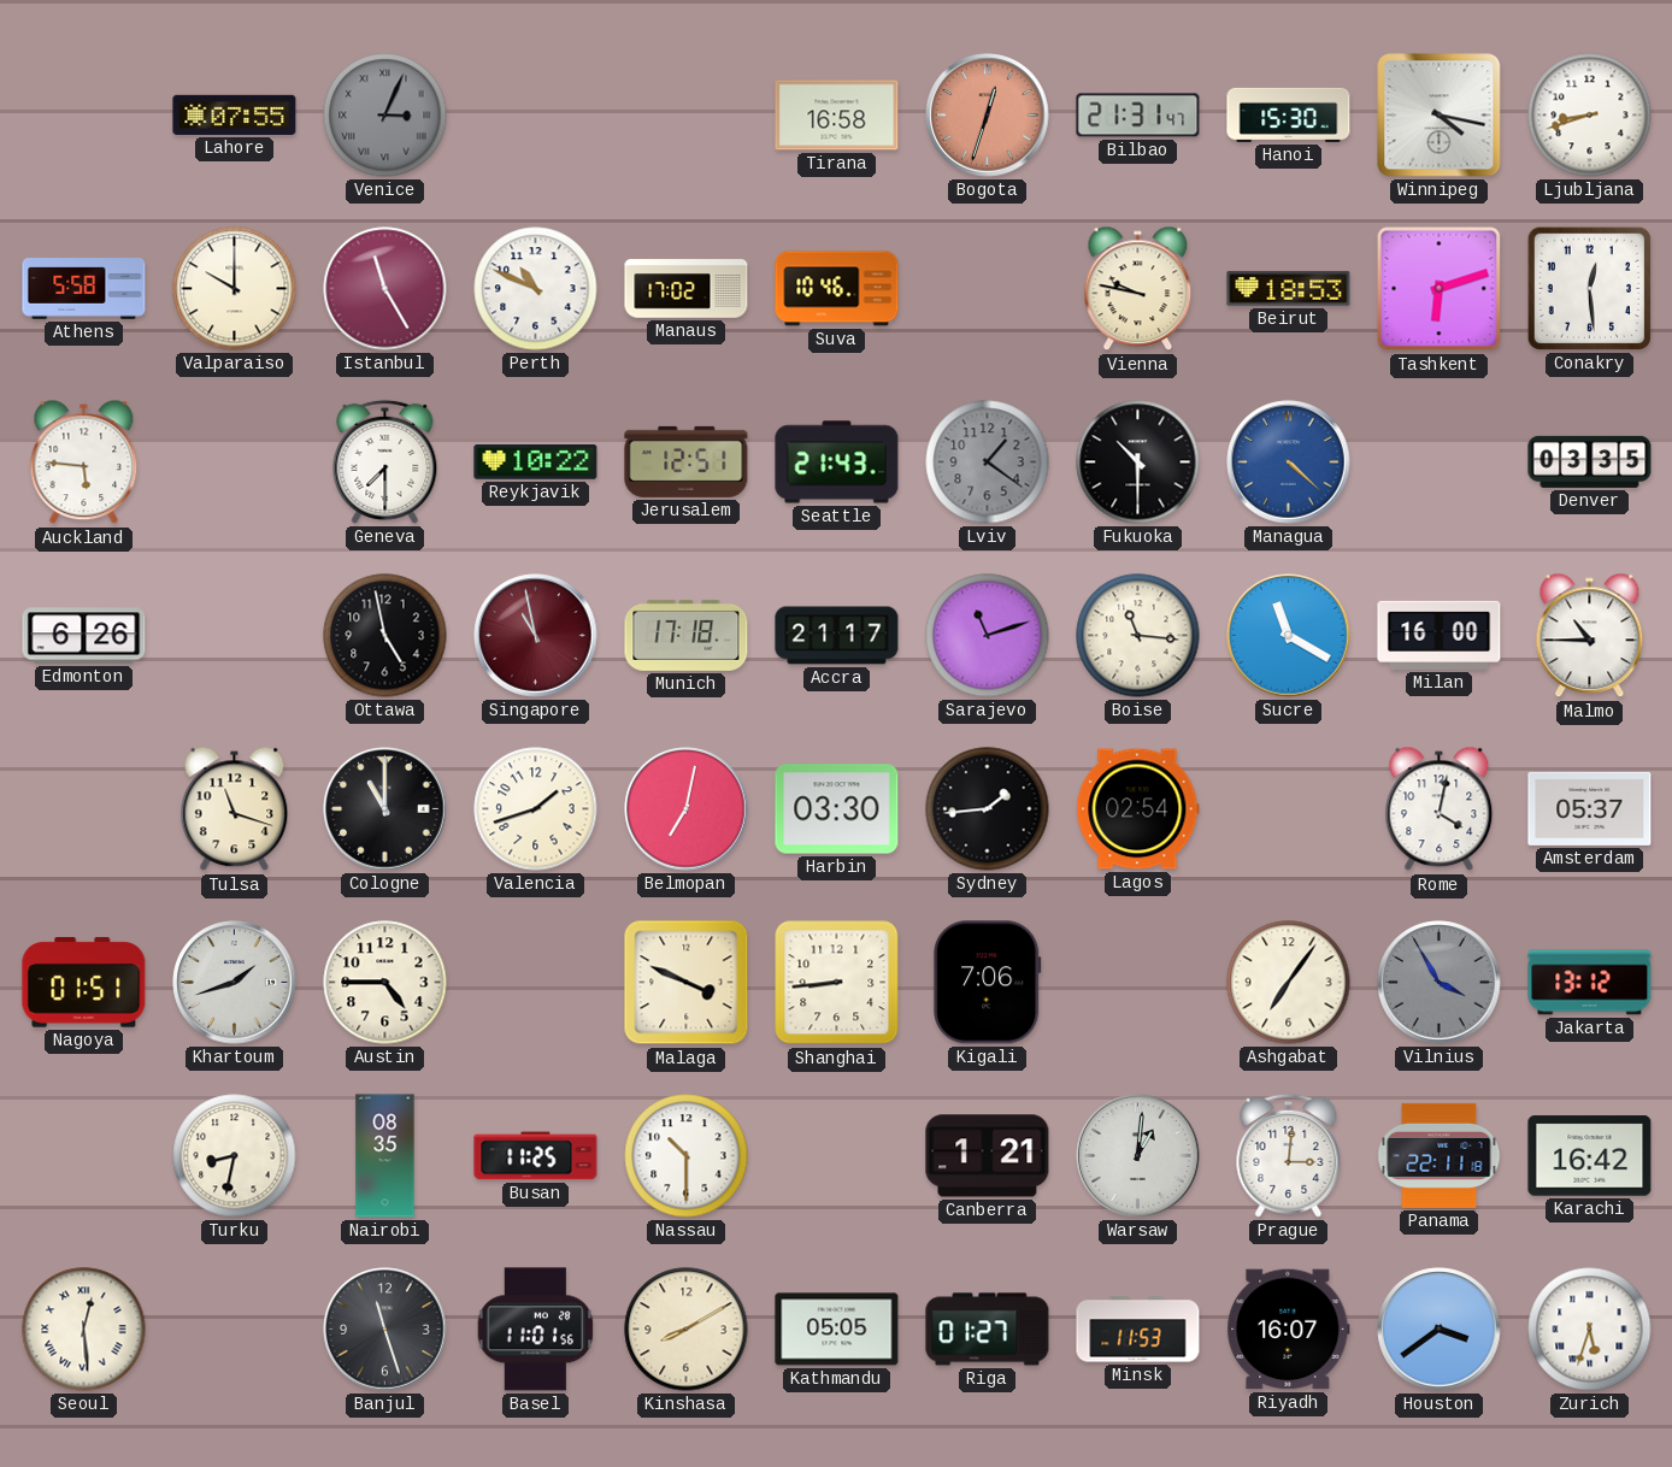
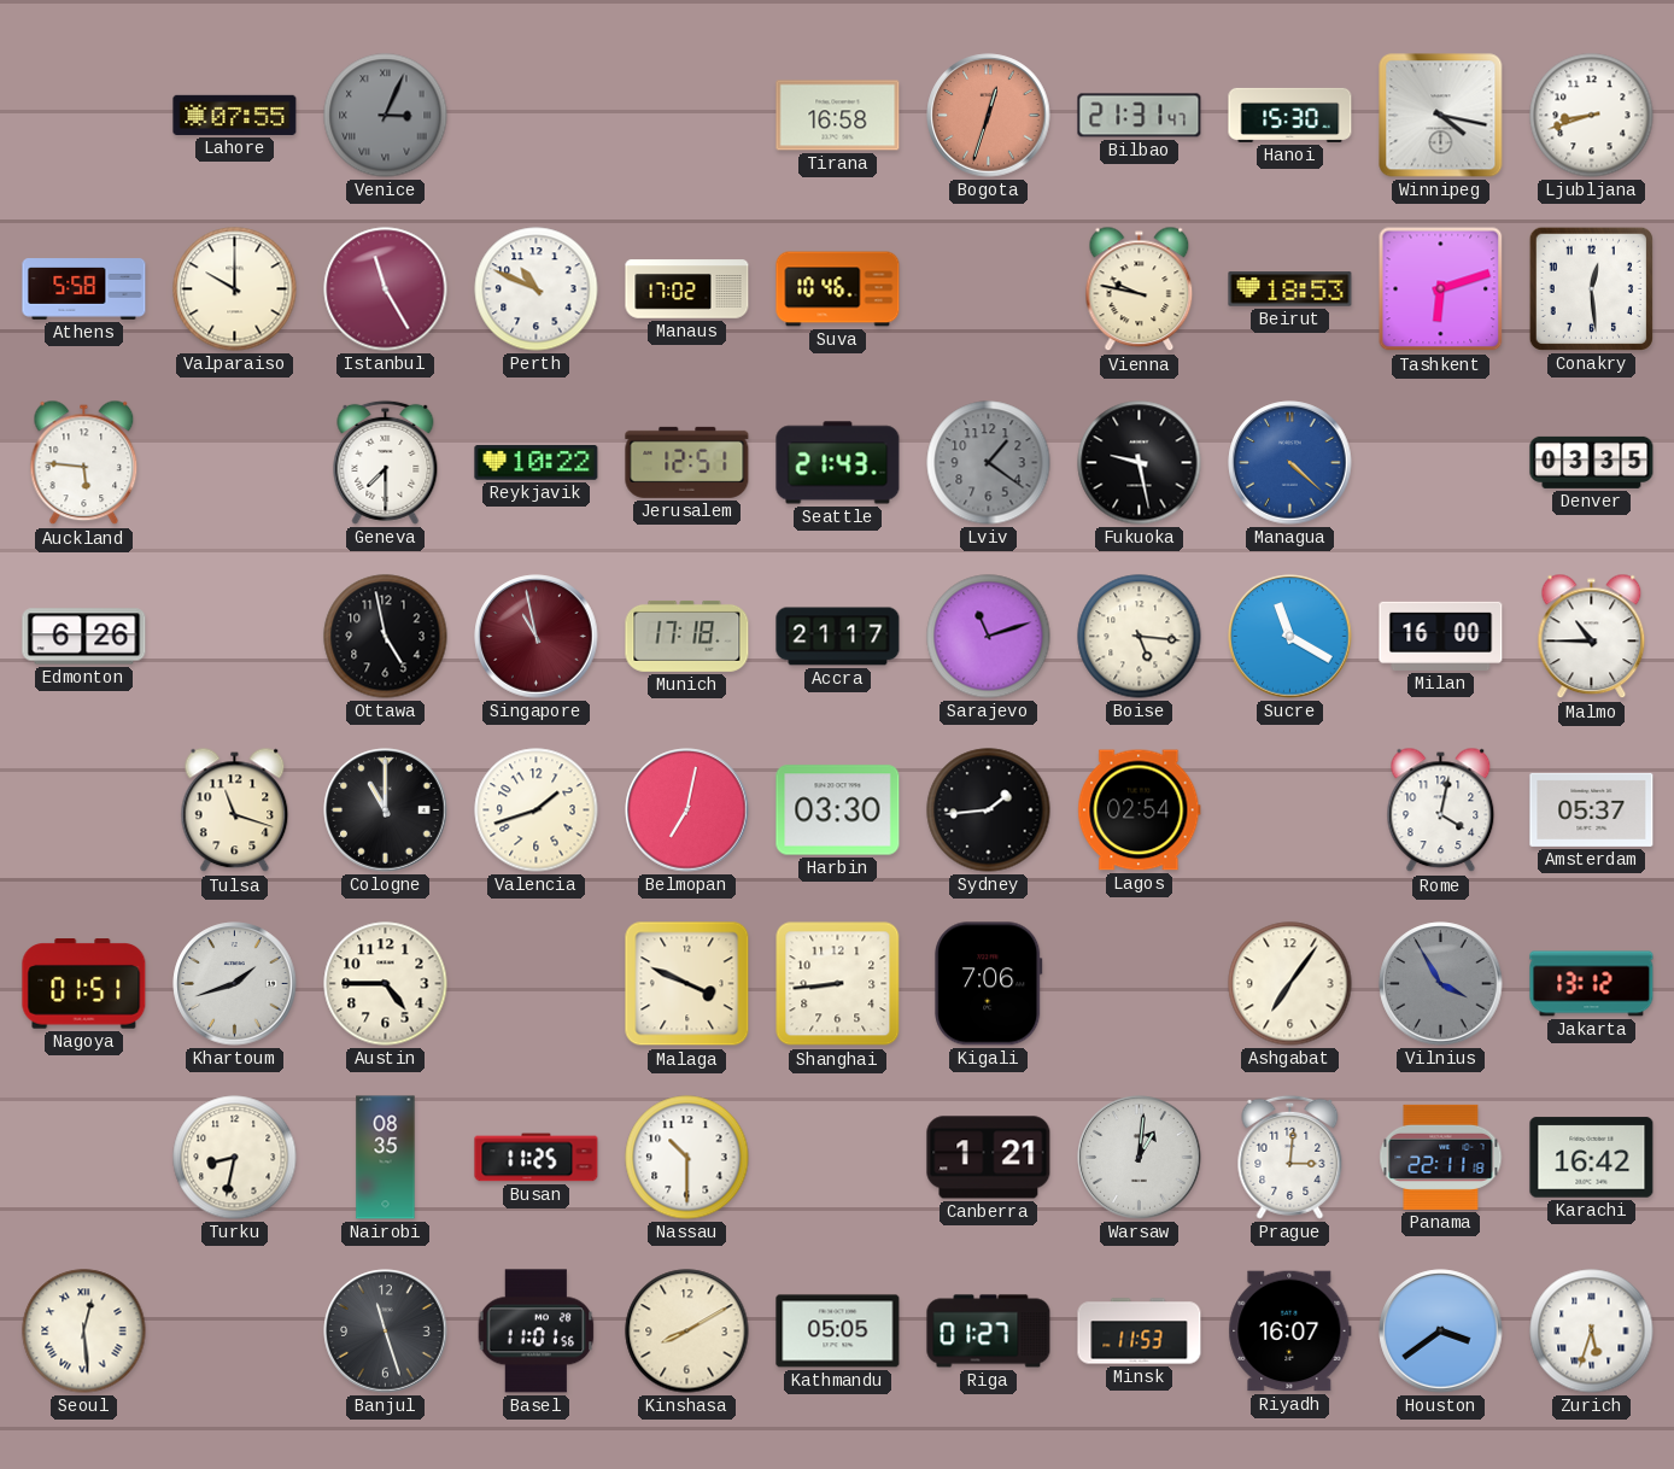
Fukuoka: 10:30 -> 9:28 (1140, 463)
Boise: 11:16 -> 5:16 (1140, 637)
